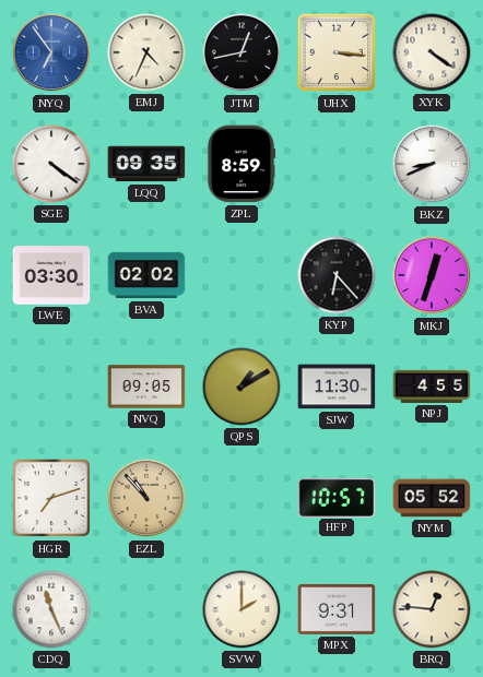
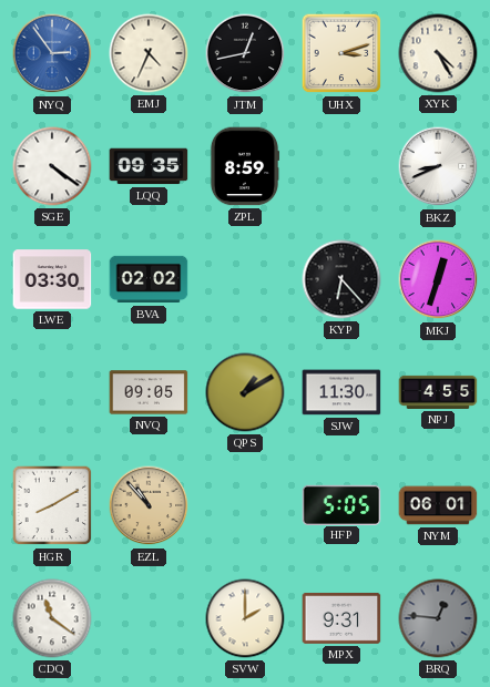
NYQ: 6:54 -> 2:54 (52, 53)
UHX: 3:16 -> 3:12 (341, 53)
XYK: 4:21 -> 4:25 (438, 53)
HGR: 7:12 -> 8:10 (52, 505)
HFP: 10:57 -> 5:05 (341, 504)
NYM: 05:52 -> 06:01 (438, 505)
CDQ: 11:26 -> 11:21 (52, 618)
BRQ dial: cream -> grey (438, 618)
